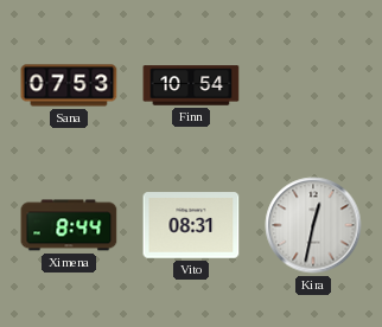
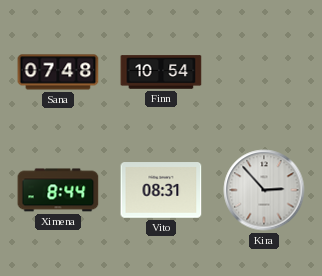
Sana: 07:53 -> 07:48 (58, 72)
Kira: 12:32 -> 2:53 (264, 190)
